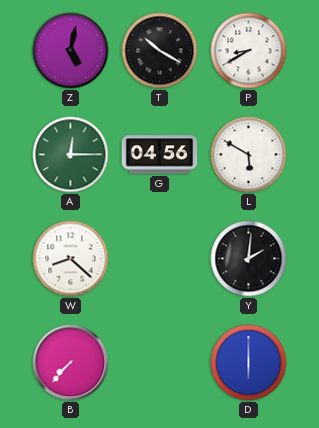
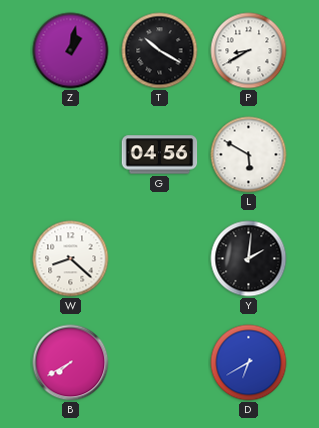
Z: 5:02 -> 1:02 (71, 51)
A: 12:15 -> none (71, 155)
B: 7:37 -> 7:40 (71, 363)
D: 6:00 -> 6:40 (249, 363)
